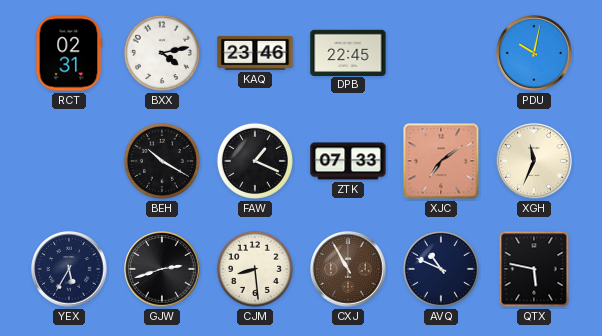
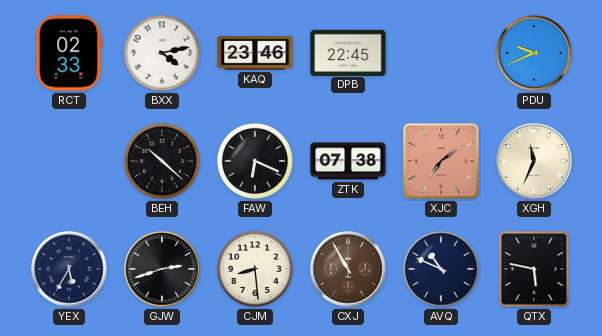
RCT: 02:31 -> 02:33 (69, 53)
PDU: 10:02 -> 9:41 (534, 53)
BEH: 10:20 -> 10:22 (162, 161)
FAW: 1:19 -> 6:19 (255, 161)
ZTK: 07:33 -> 07:38 (348, 161)
